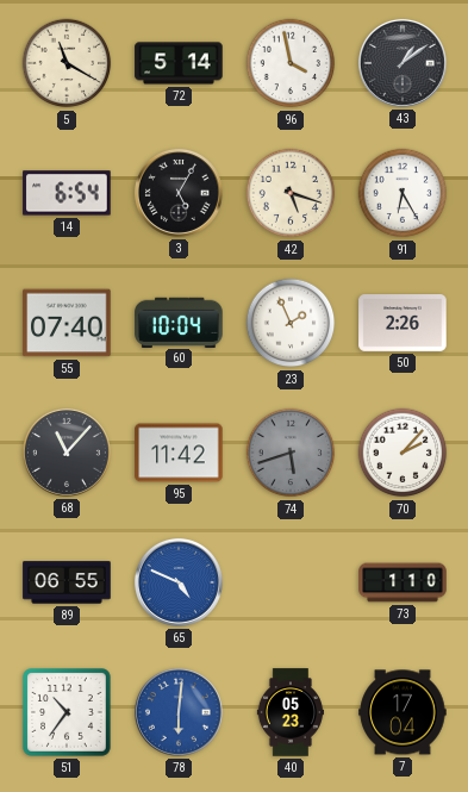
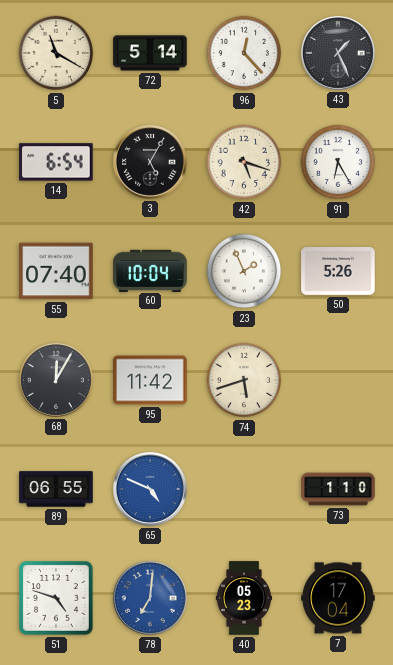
96: 3:58 -> 12:23 (244, 53)
43: 1:09 -> 1:26 (338, 53)
50: 2:26 -> 5:26 (338, 272)
68: 11:07 -> 12:05 (56, 380)
74 dial: grey -> cream (244, 380)
70: 2:07 -> none (403, 453)
51: 10:36 -> 4:48 (57, 599)
78: 6:01 -> 7:01 (150, 598)
